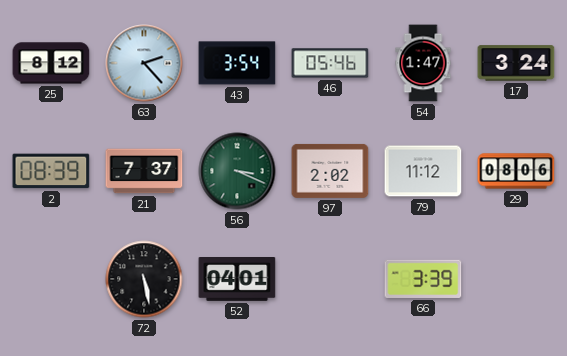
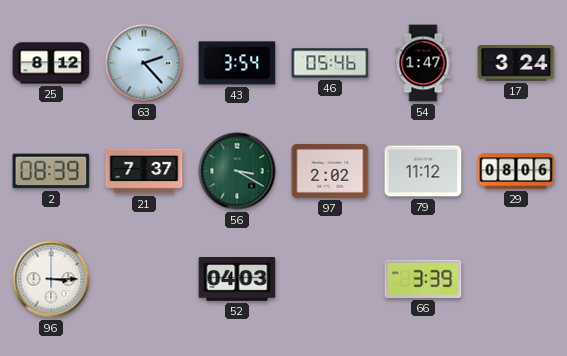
56: 3:19 -> 3:20 (237, 171)
96: none -> 3:15 (51, 279)
72: 5:28 -> none (144, 279)
52: 04:01 -> 04:03 (237, 280)
